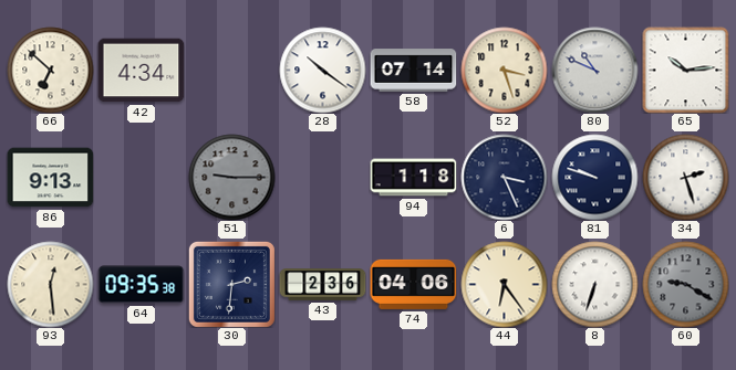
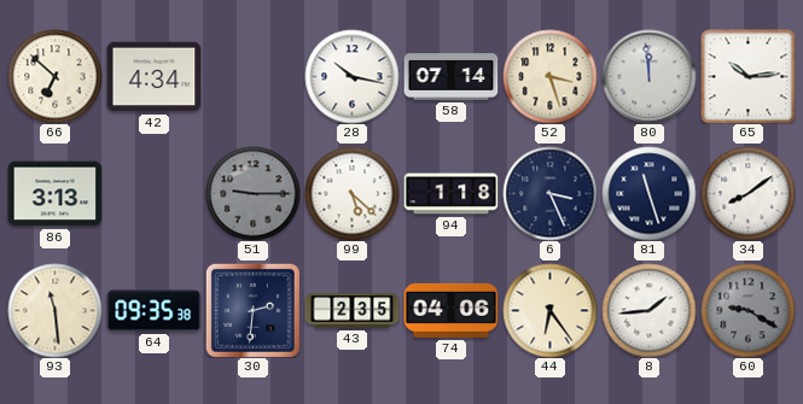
28: 10:21 -> 10:17 (351, 76)
80: 10:49 -> 11:59 (648, 76)
86: 9:13 -> 3:13 (54, 194)
99: none -> 5:22 (351, 193)
81: 9:48 -> 11:27 (648, 193)
34: 2:27 -> 8:09 (747, 193)
93: 12:29 -> 11:29 (54, 310)
43: 2:36 -> 2:35 (351, 311)
8: 6:33 -> 1:44 (648, 310)
